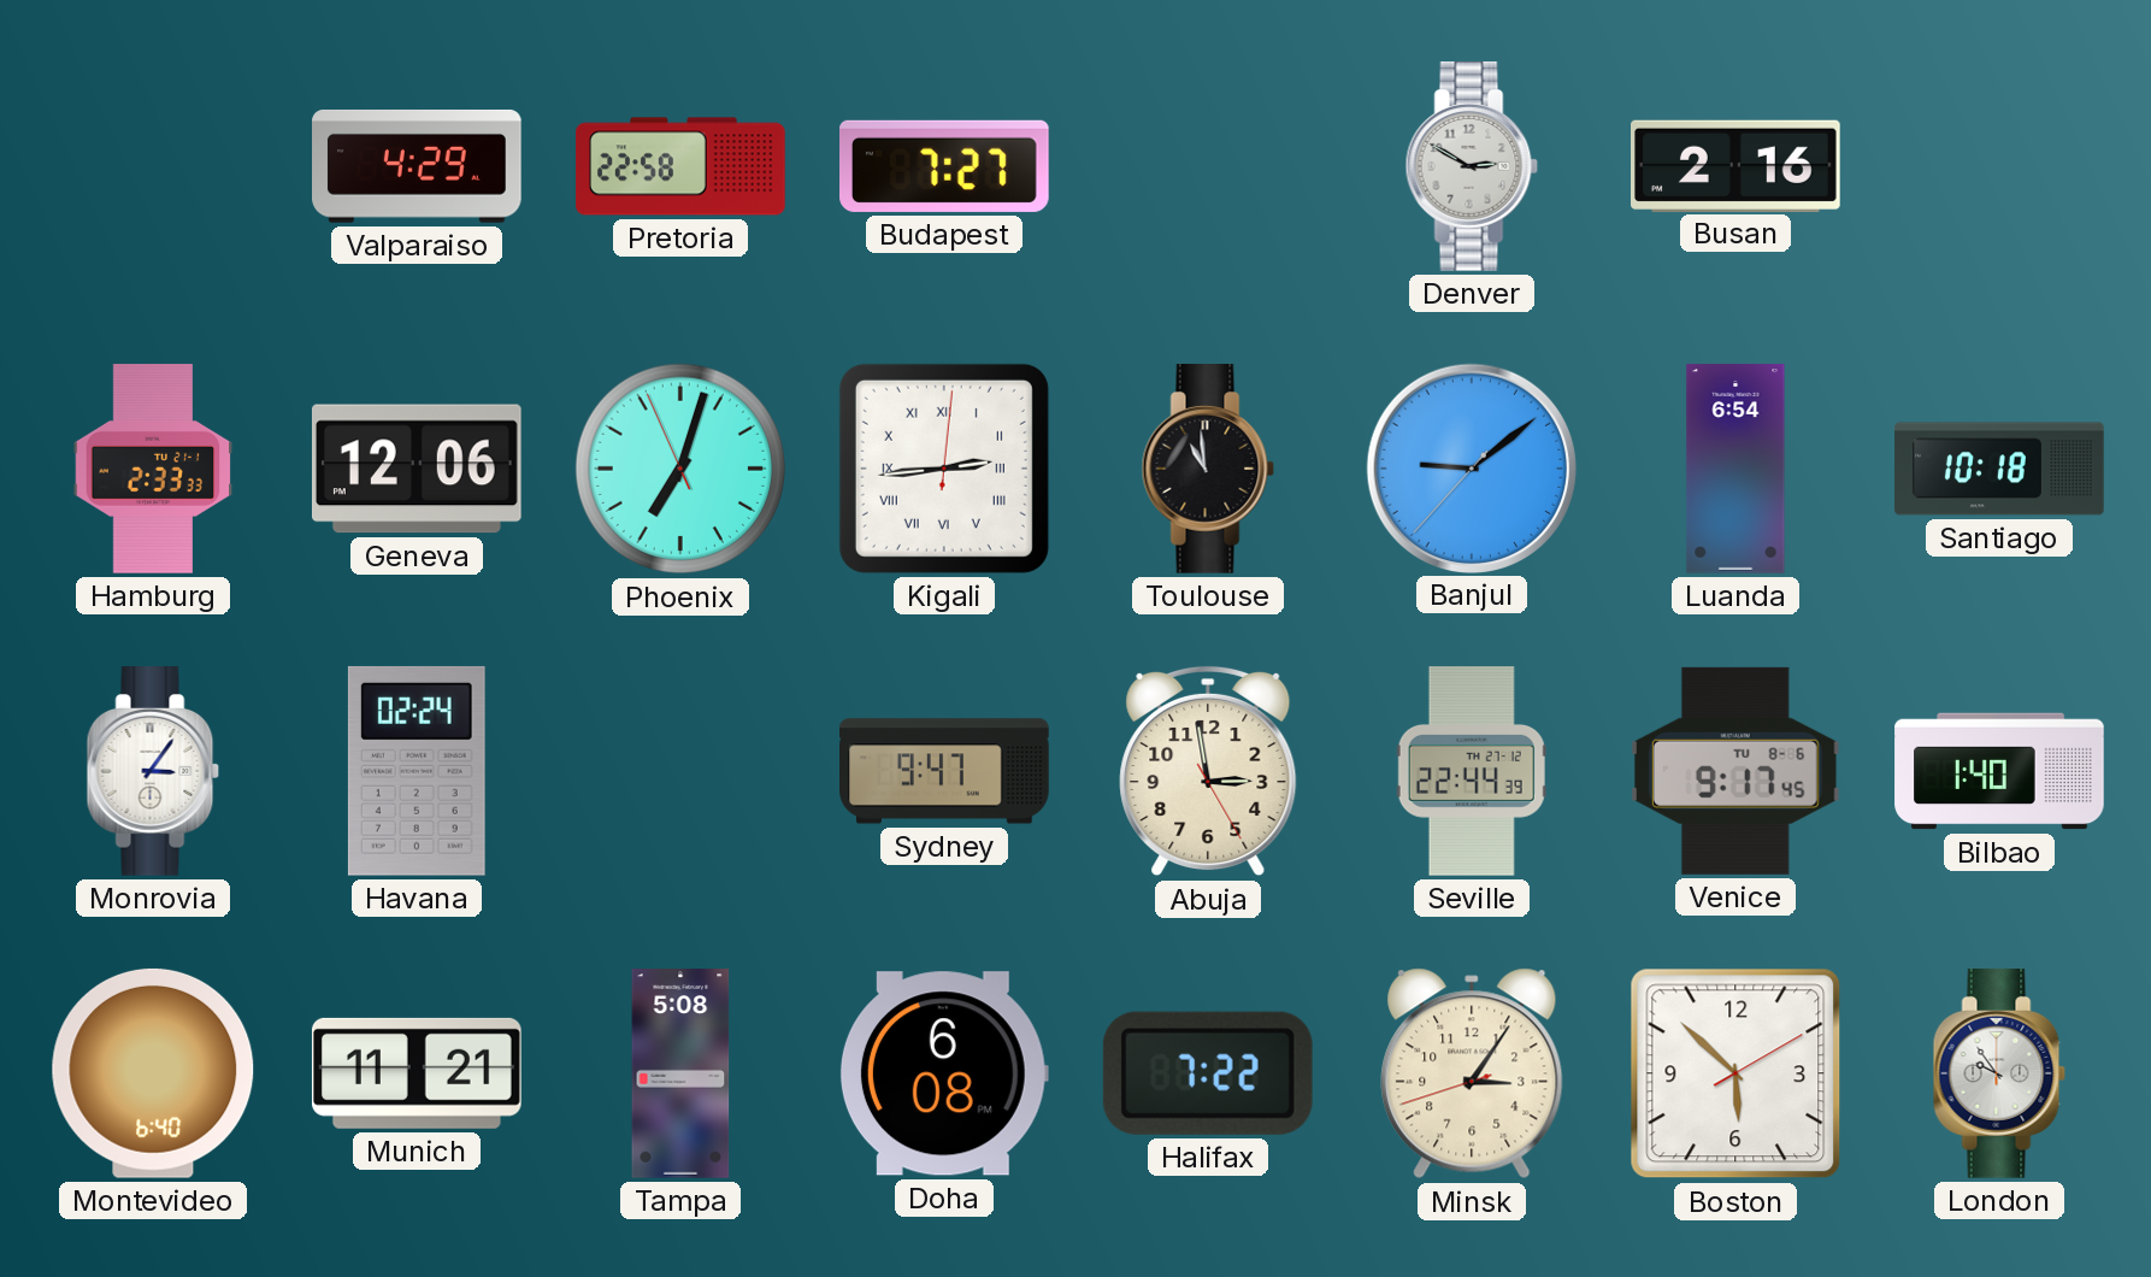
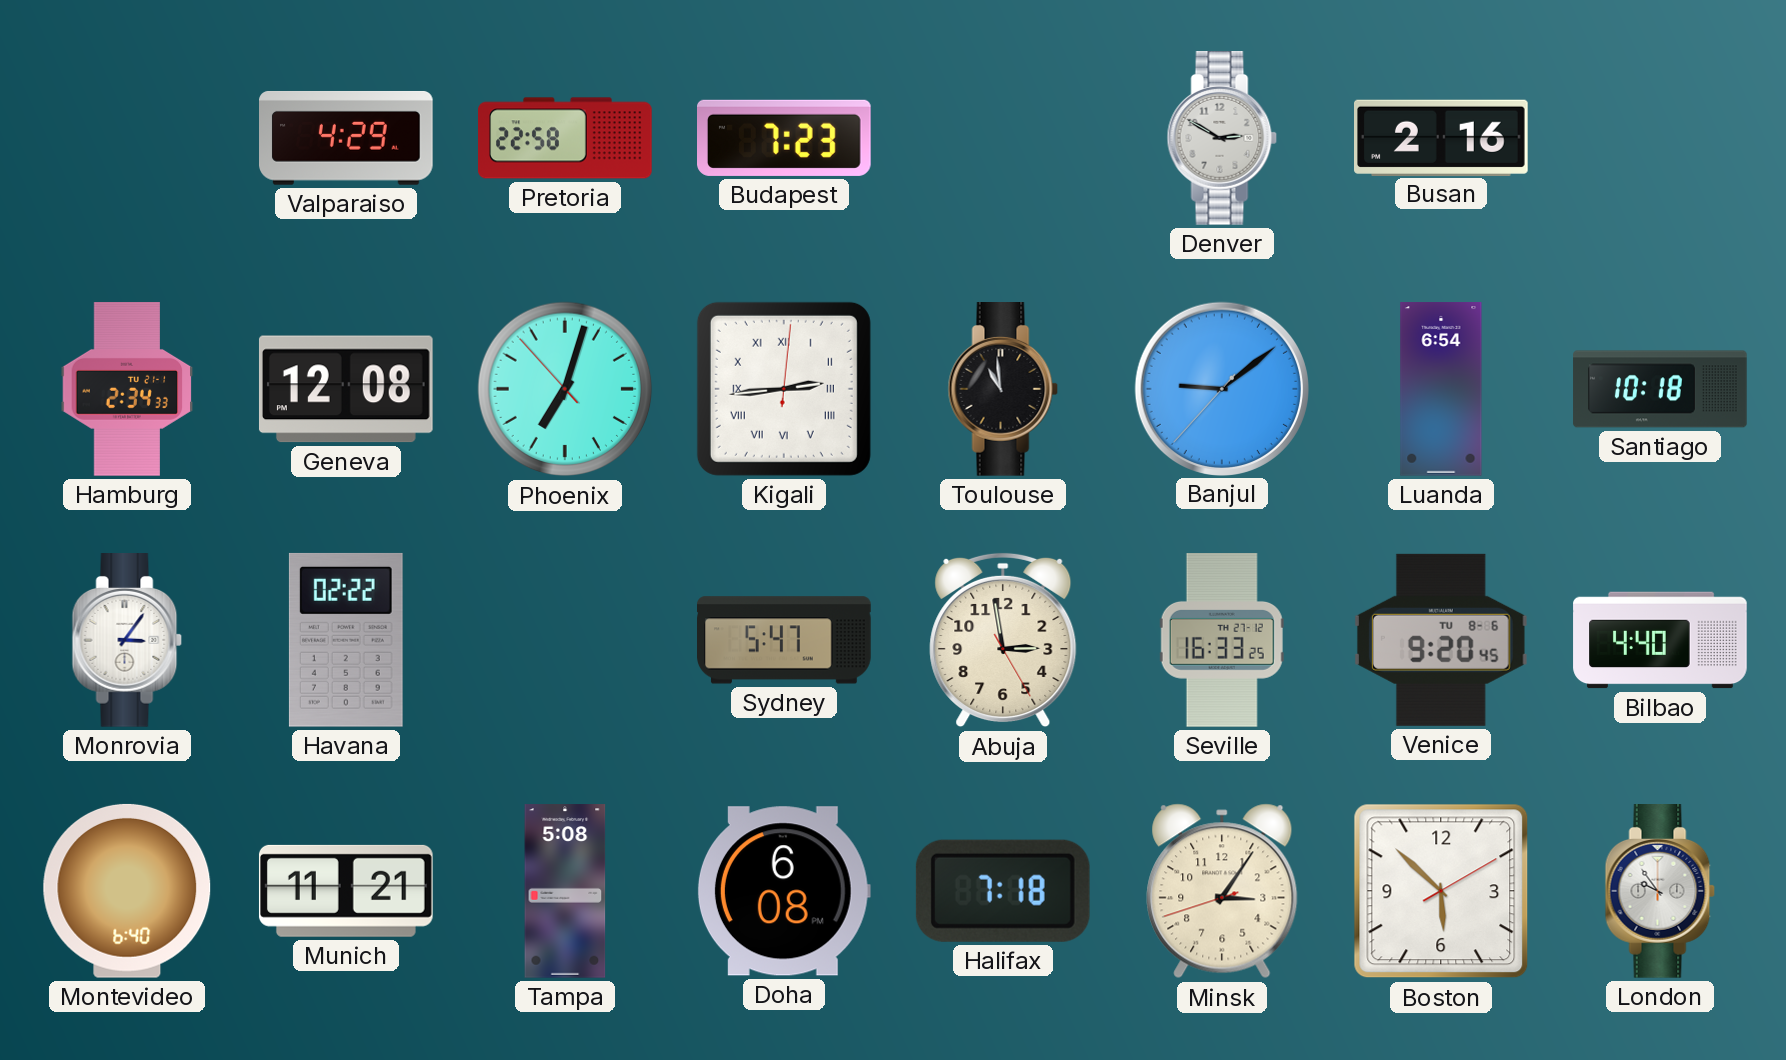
Budapest: 7:27 -> 7:23 (785, 138)
Hamburg: 2:33 -> 2:34 (127, 389)
Geneva: 12:06 -> 12:08 (346, 389)
Phoenix: 7:02:56 -> 7:02:53 (565, 389)
Havana: 02:24 -> 02:22 (346, 640)
Sydney: 9:47 -> 5:47 (785, 640)
Seville: 22:44 -> 16:33 (1222, 640)
Venice: 9:17 -> 9:20 (1441, 640)
Bilbao: 1:40 -> 4:40 (1660, 640)
Halifax: 7:22 -> 7:18 (1003, 891)
